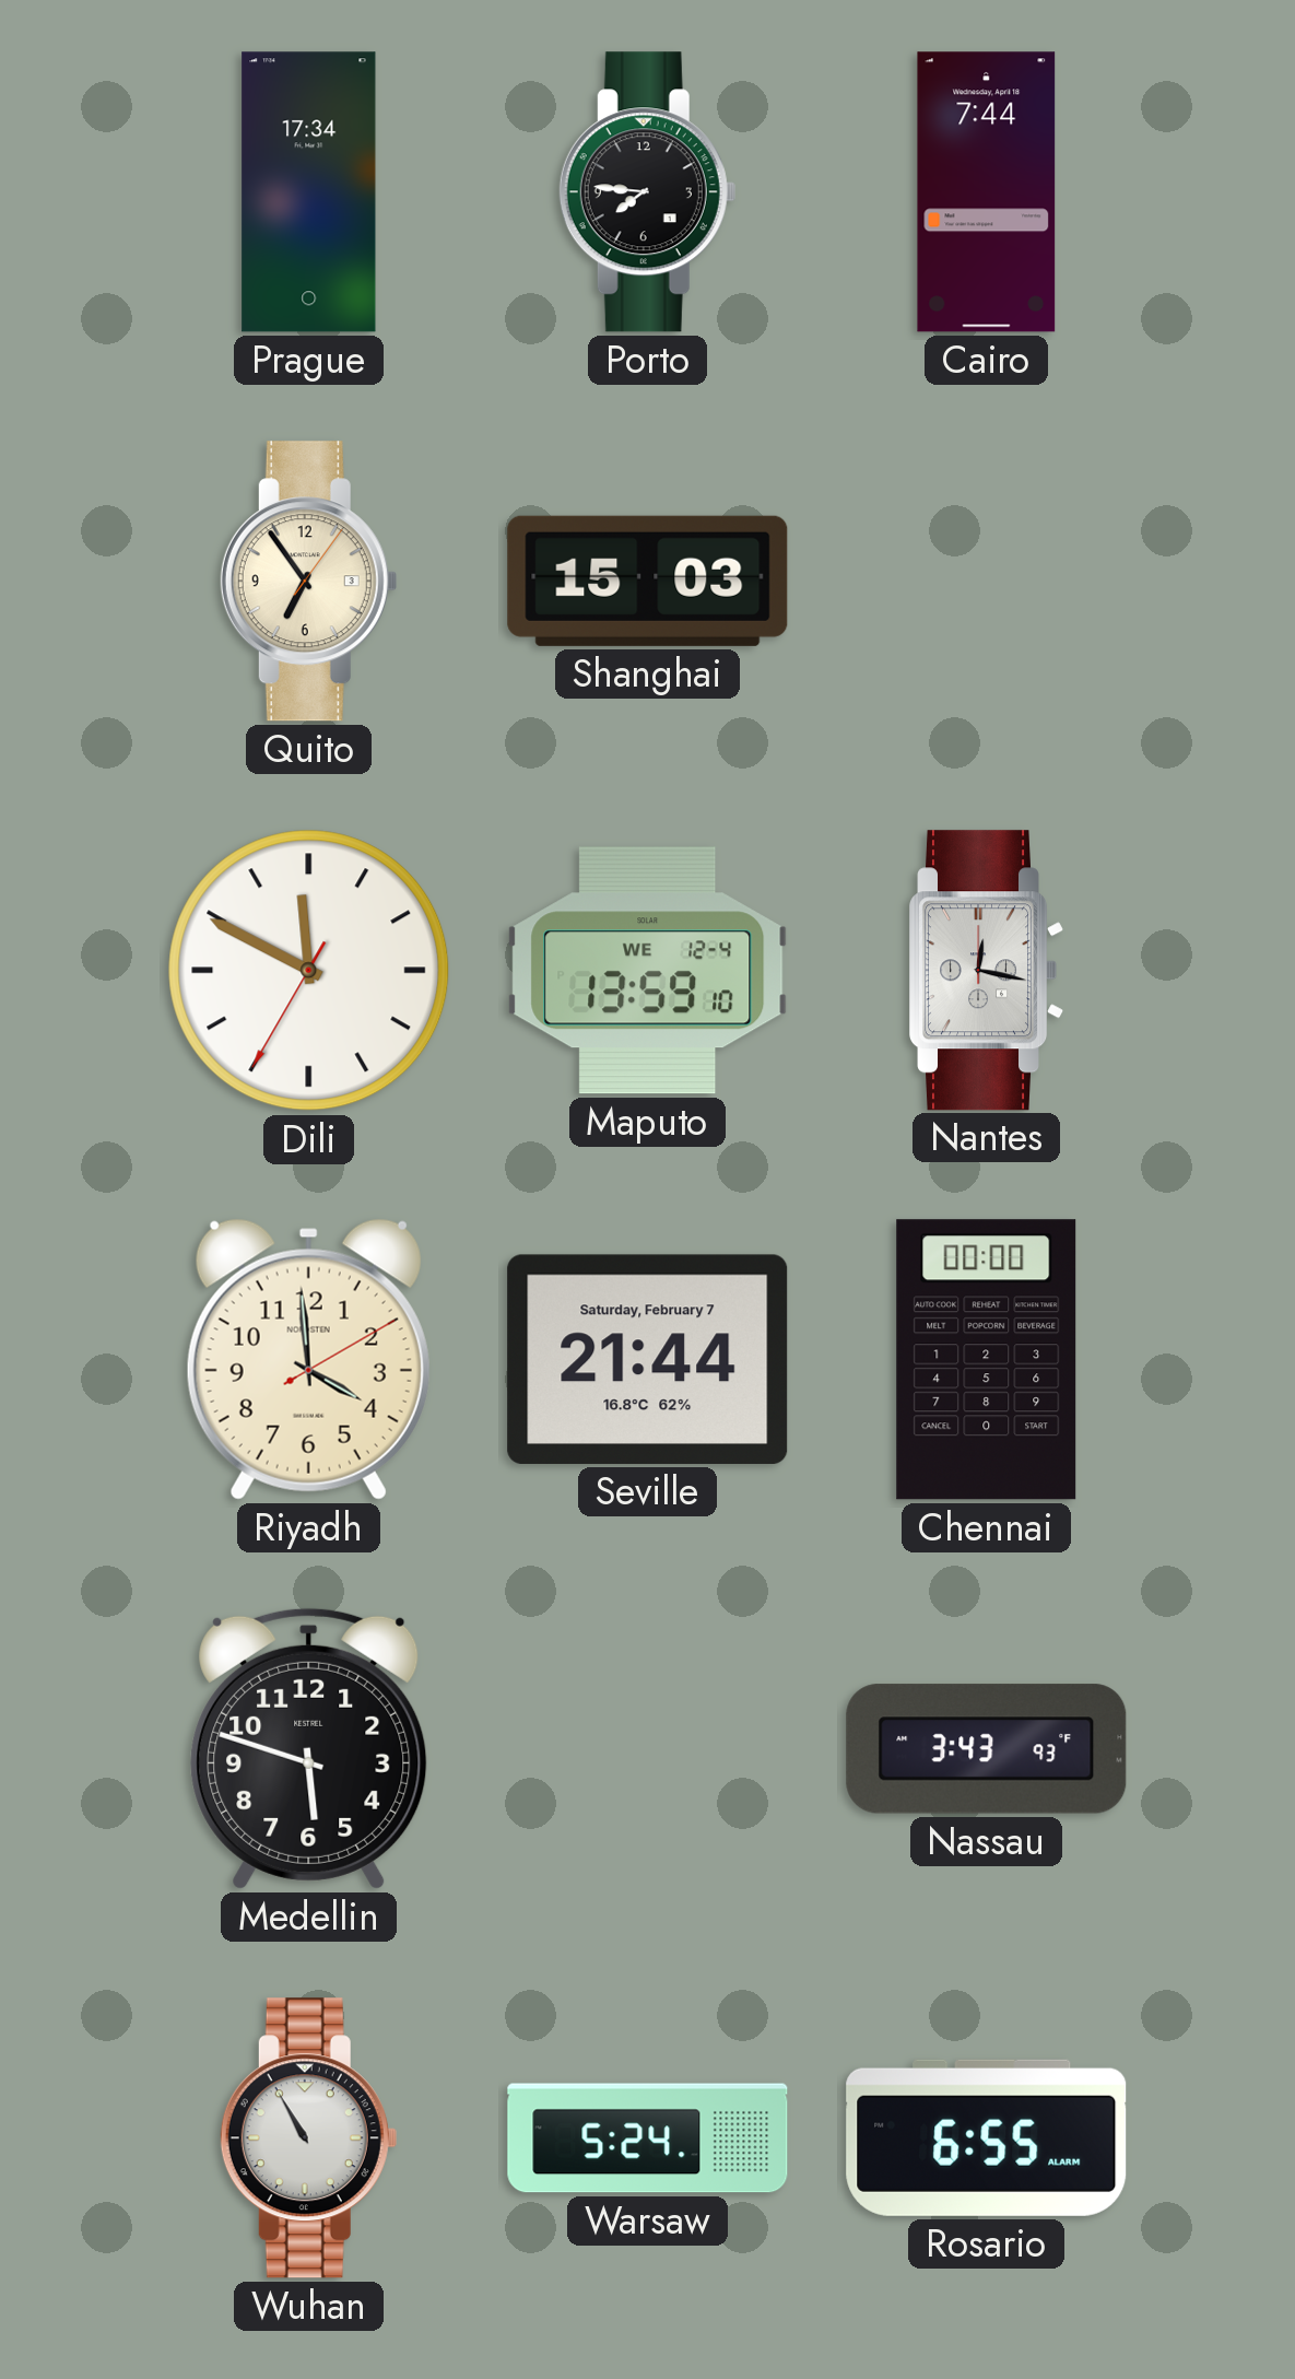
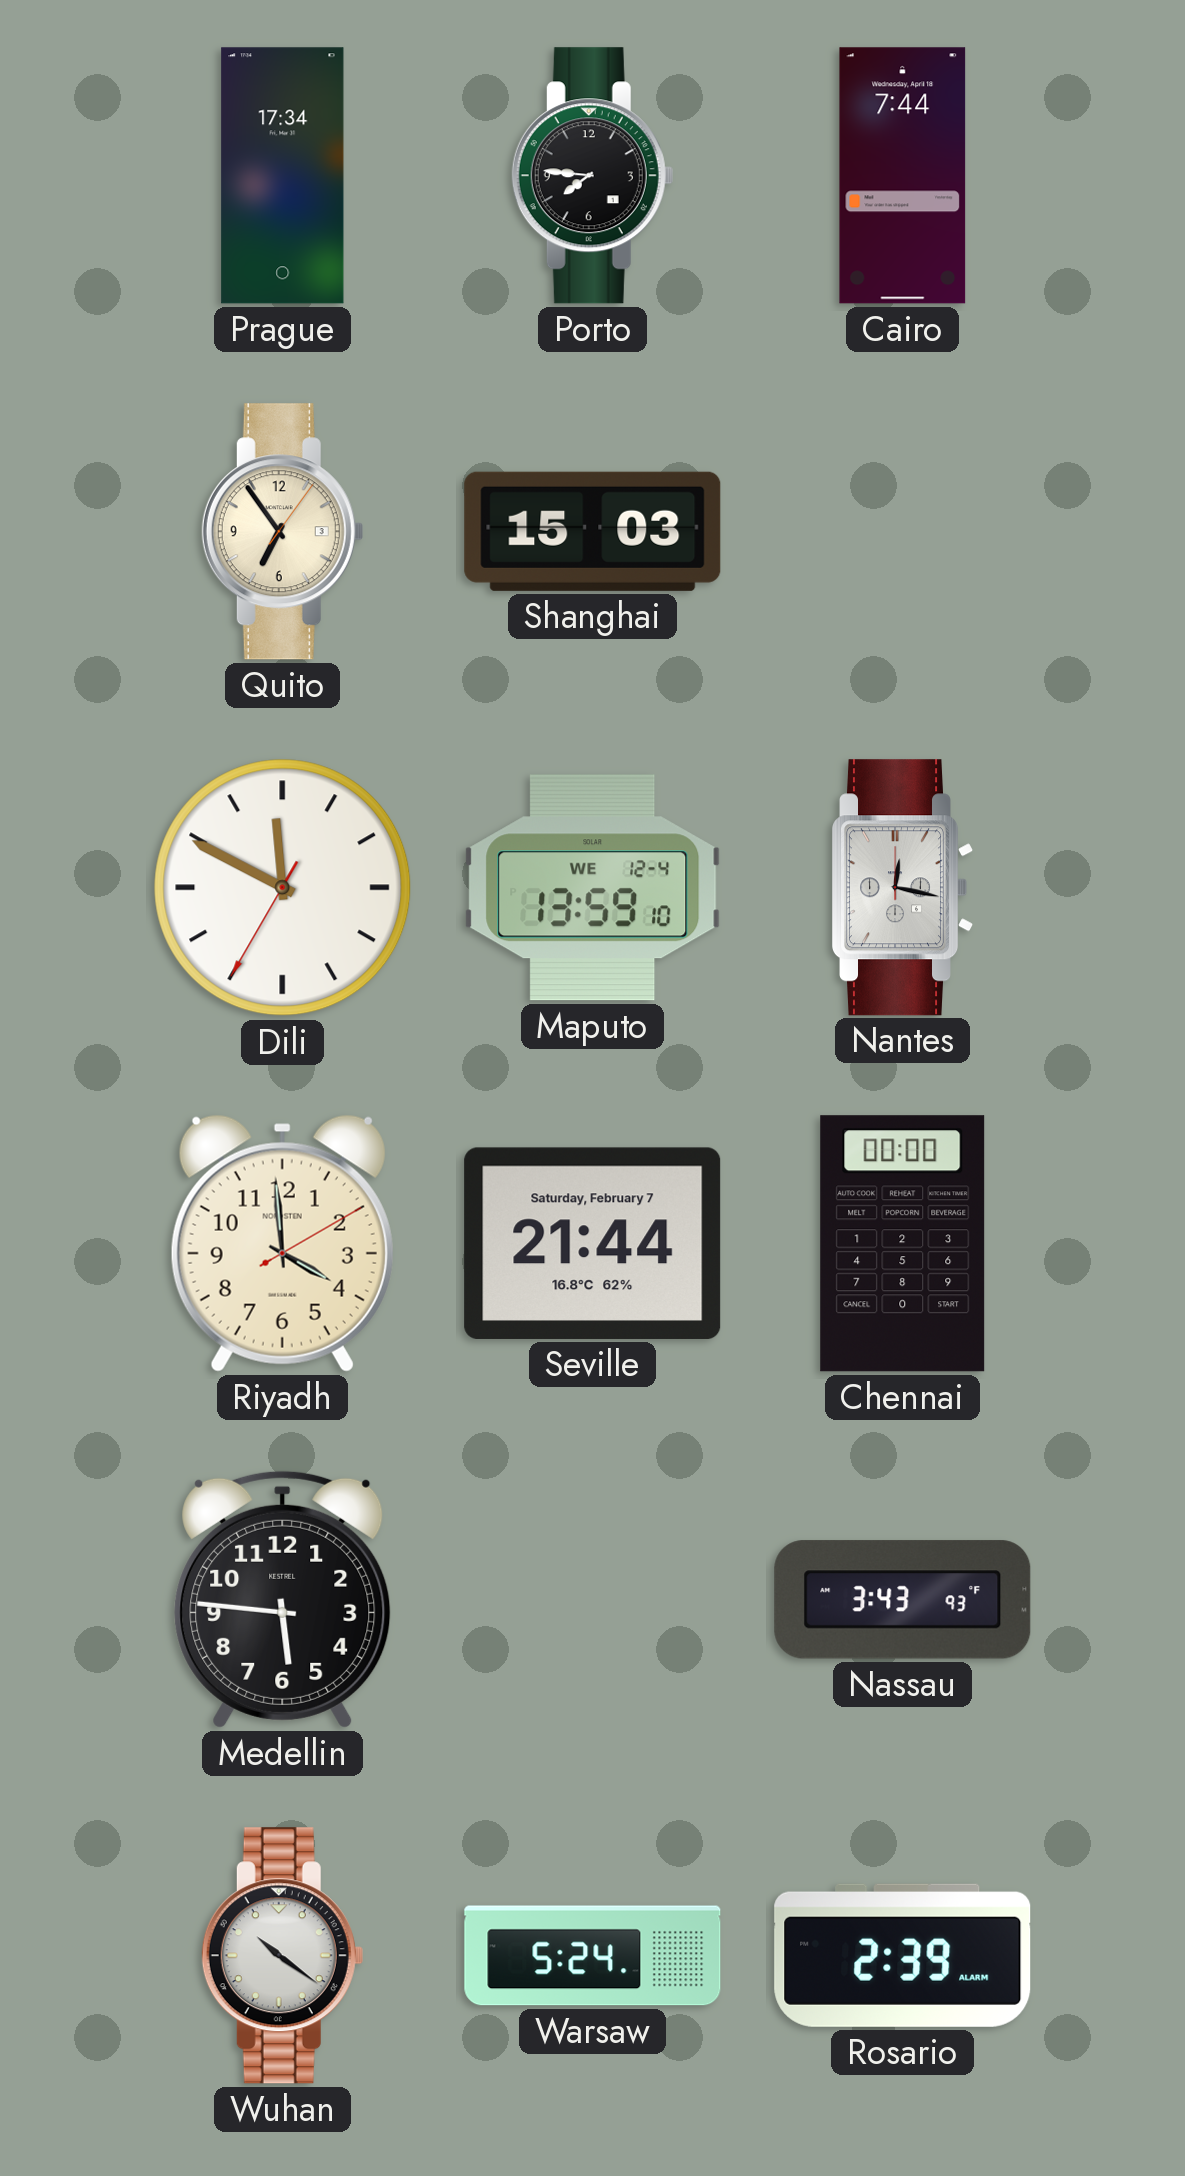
Medellin: 5:48 -> 5:46 (283, 1599)
Wuhan: 10:55 -> 10:21 (282, 1956)
Rosario: 6:55 -> 2:39 (903, 1955)
